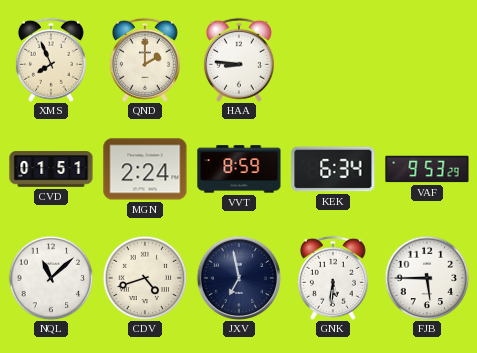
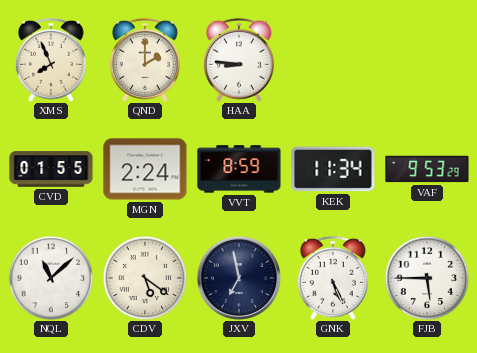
CVD: 01:51 -> 01:55 (51, 169)
KEK: 6:34 -> 11:34 (333, 169)
CDV: 4:42 -> 5:21 (145, 278)
GNK: 5:31 -> 5:26 (333, 278)
